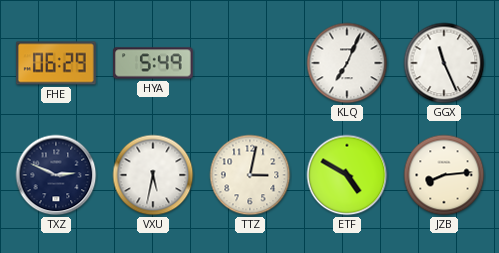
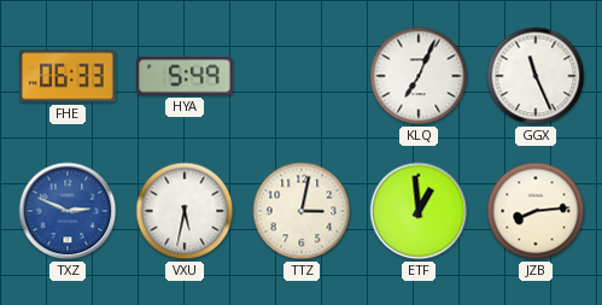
FHE: 06:29 -> 06:33 (68, 76)
TXZ dial: navy -> blue (68, 211)
ETF: 4:50 -> 12:59 (419, 211)
